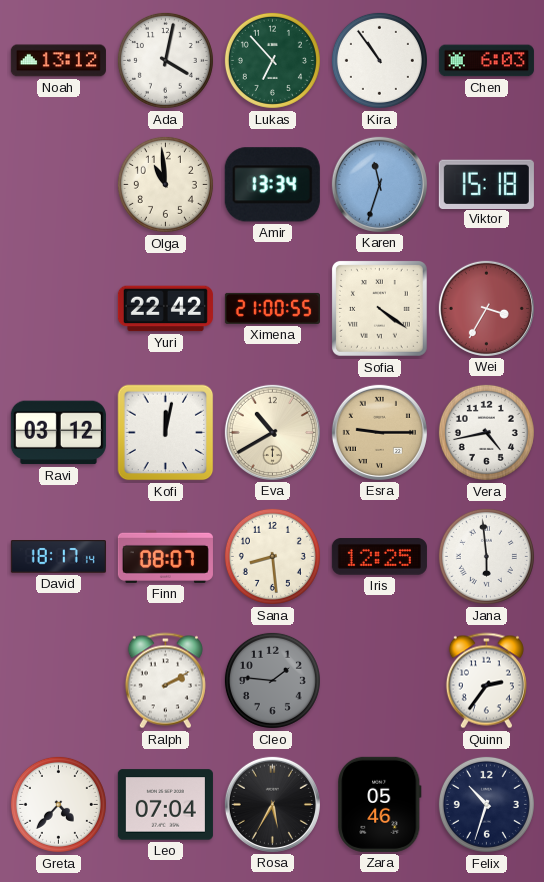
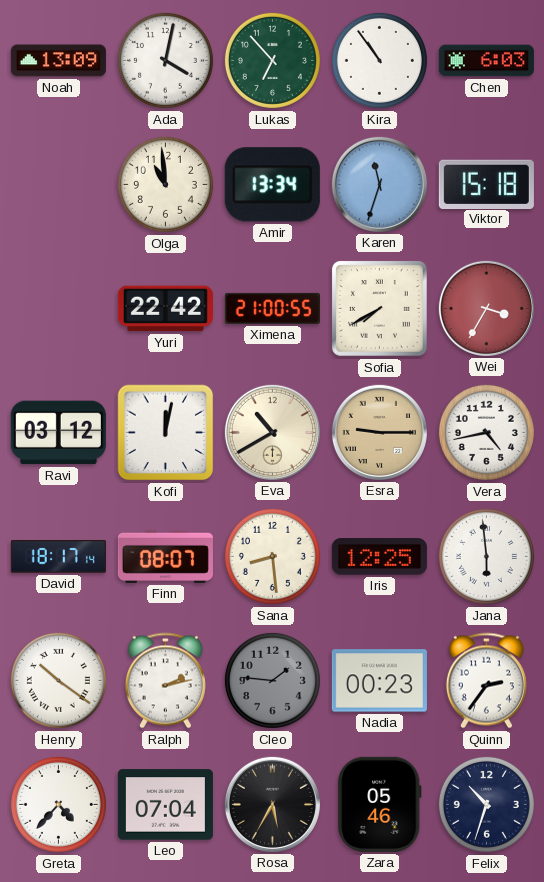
Noah: 13:12 -> 13:09 (58, 61)
Sofia: 4:21 -> 7:40 (379, 308)
Henry: none -> 10:21 (58, 680)
Ralph: 2:10 -> 2:13 (165, 681)
Nadia: none -> 00:23 (379, 681)
